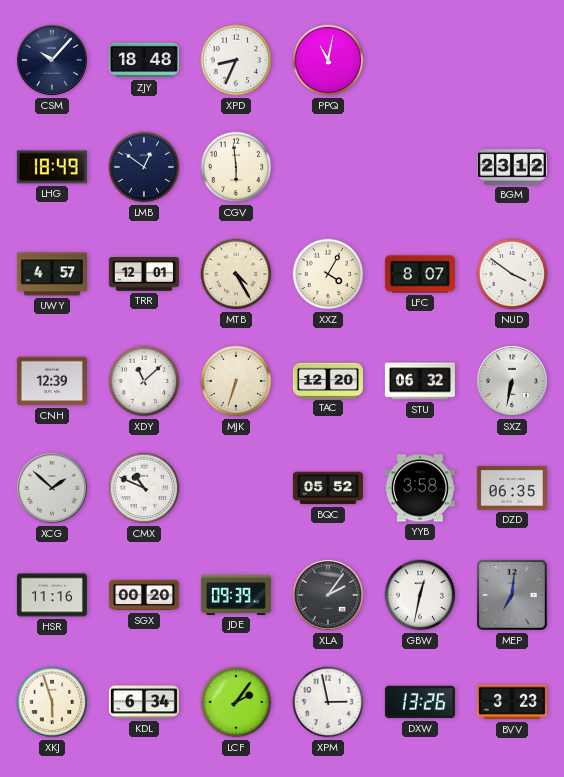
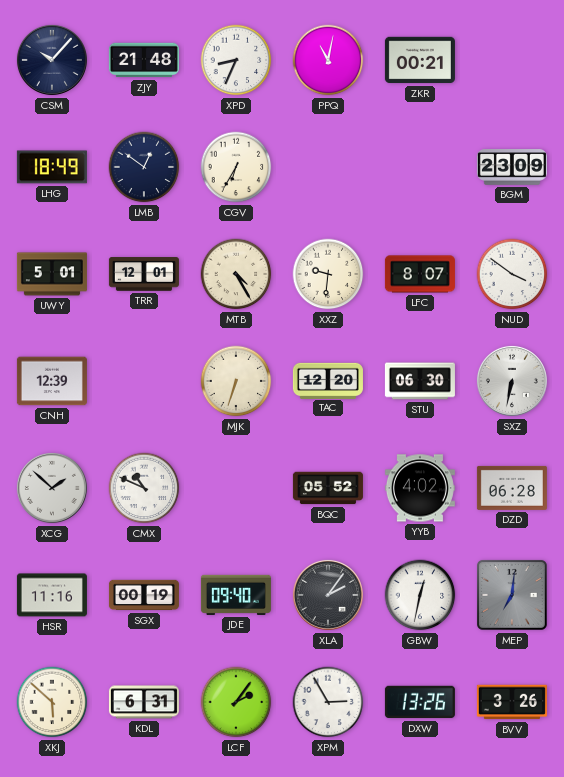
ZJY: 18:48 -> 21:48 (144, 60)
ZKR: none -> 00:21 (420, 60)
CGV: 5:59 -> 6:35 (236, 167)
BGM: 23:12 -> 23:09 (512, 167)
UWY: 4:57 -> 5:01 (52, 274)
XXZ: 4:05 -> 9:31 (328, 274)
XDY: 11:08 -> none (144, 381)
STU: 06:32 -> 06:30 (420, 381)
YYB: 3:58 -> 4:02 (420, 488)
DZD: 06:35 -> 06:28 (512, 488)
SGX: 00:20 -> 00:19 (144, 595)
JDE: 09:39 -> 09:40 (236, 595)
XKJ: 5:57 -> 5:52 (52, 702)
KDL: 6:34 -> 6:31 (144, 702)
XPM: 2:58 -> 2:55 (328, 702)
BVV: 3:23 -> 3:26 (512, 702)
